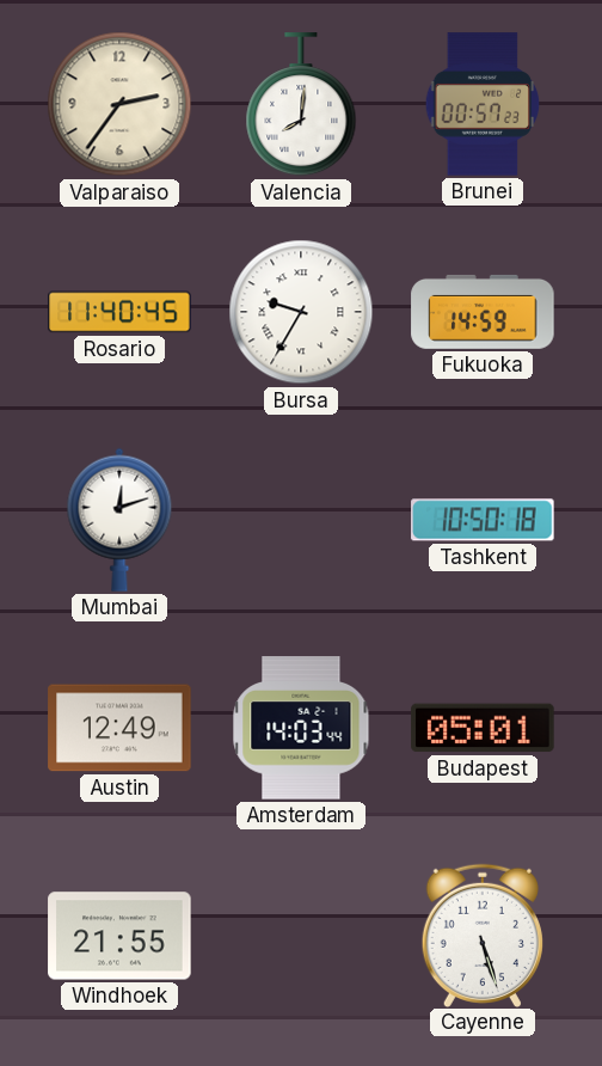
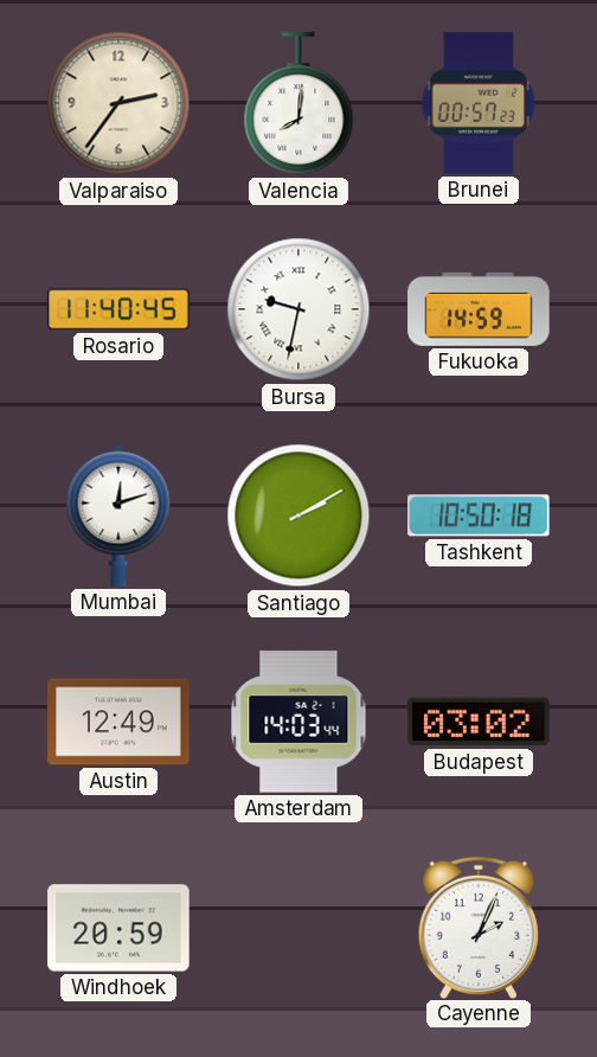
Bursa: 9:35 -> 9:32 (298, 309)
Santiago: none -> 2:10 (298, 515)
Budapest: 05:01 -> 03:02 (479, 722)
Windhoek: 21:55 -> 20:59 (118, 928)
Cayenne: 5:27 -> 2:04 (479, 927)
